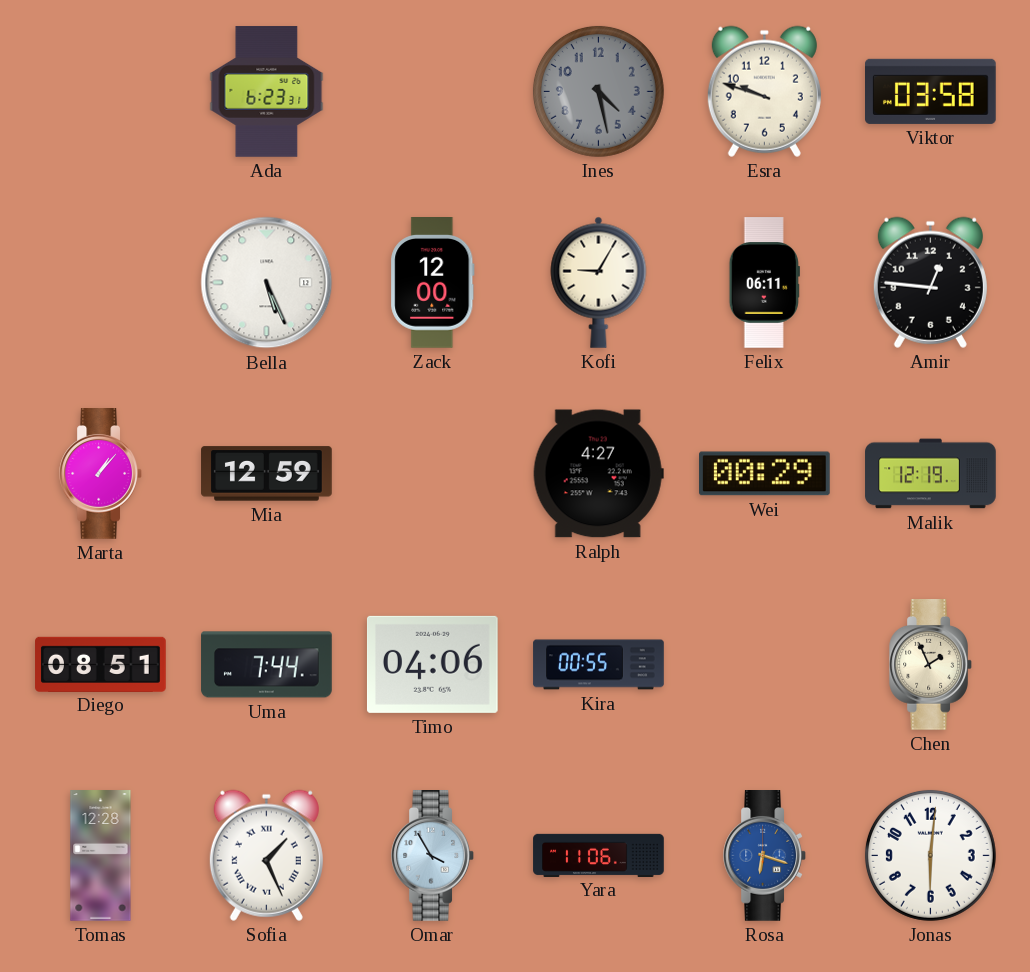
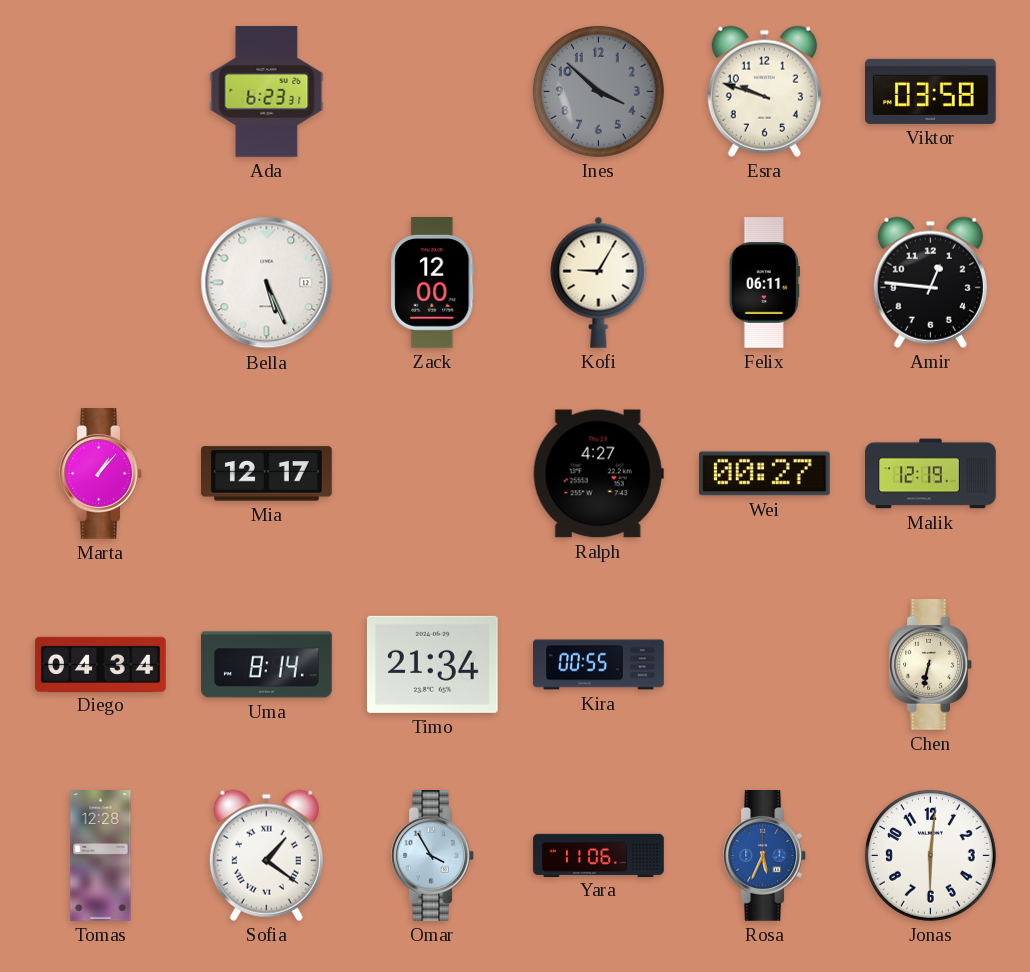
Ines: 4:28 -> 3:52 (598, 91)
Mia: 12:59 -> 12:17 (267, 474)
Wei: 00:29 -> 00:27 (765, 474)
Diego: 08:51 -> 04:34 (101, 664)
Uma: 7:44 -> 8:14 (267, 665)
Timo: 04:06 -> 21:34 (432, 664)
Chen: 1:56 -> 6:32 (930, 665)
Sofia: 1:26 -> 1:21 (266, 855)
Rosa: 6:18 -> 5:34 (764, 856)
